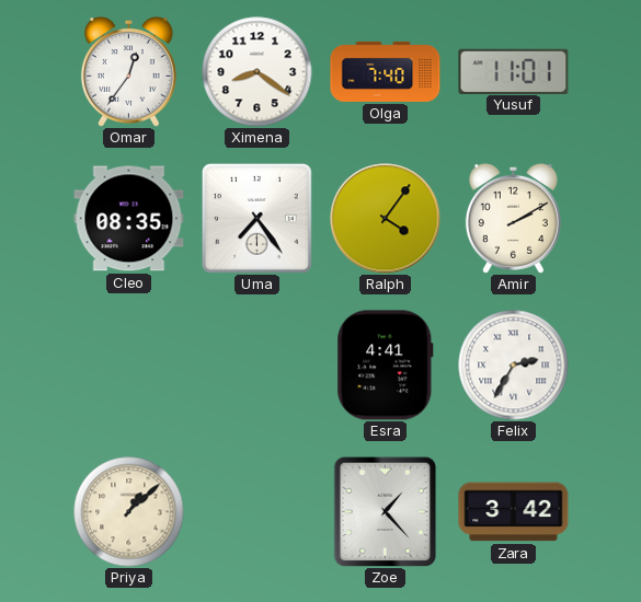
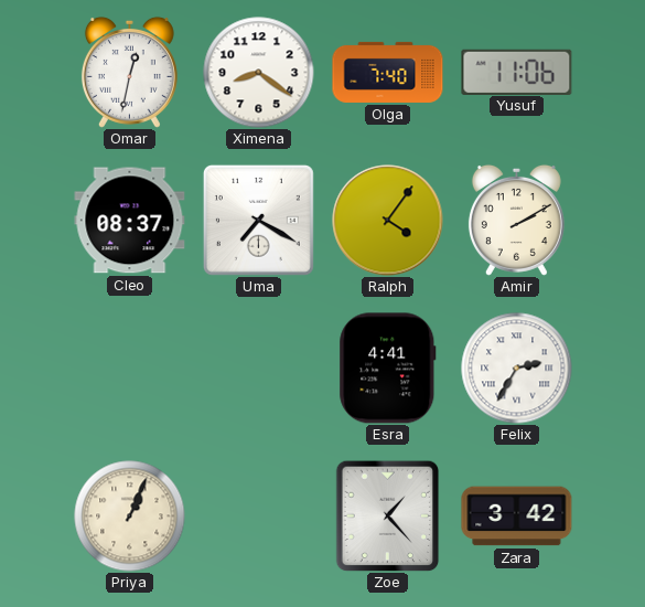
Omar: 12:36 -> 12:32 (129, 72)
Yusuf: 11:01 -> 11:06 (517, 72)
Cleo: 08:35 -> 08:37 (130, 221)
Uma: 7:24 -> 7:20 (258, 220)
Priya: 1:08 -> 1:04 (130, 517)
